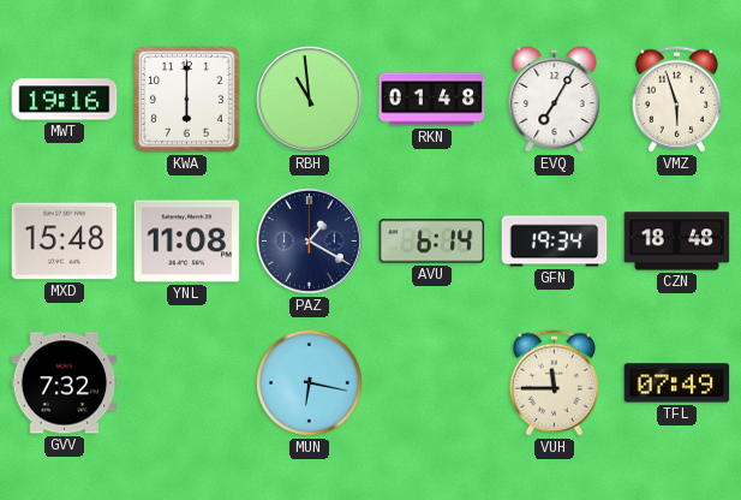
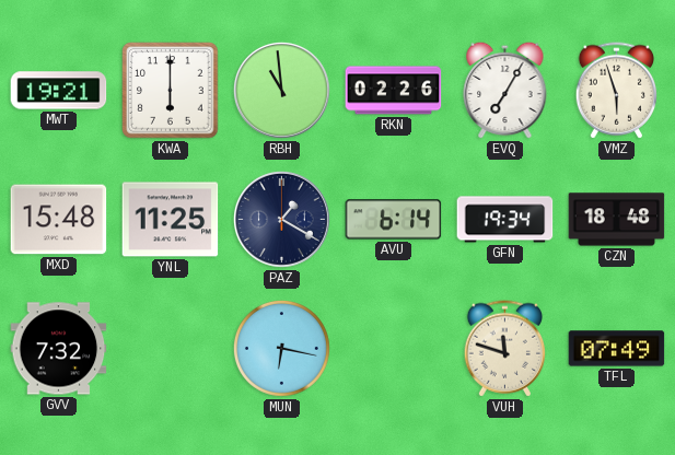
MWT: 19:16 -> 19:21 (59, 91)
RKN: 01:48 -> 02:26 (394, 91)
YNL: 11:08 -> 11:25 (171, 220)
VUH: 11:45 -> 11:48 (504, 349)
